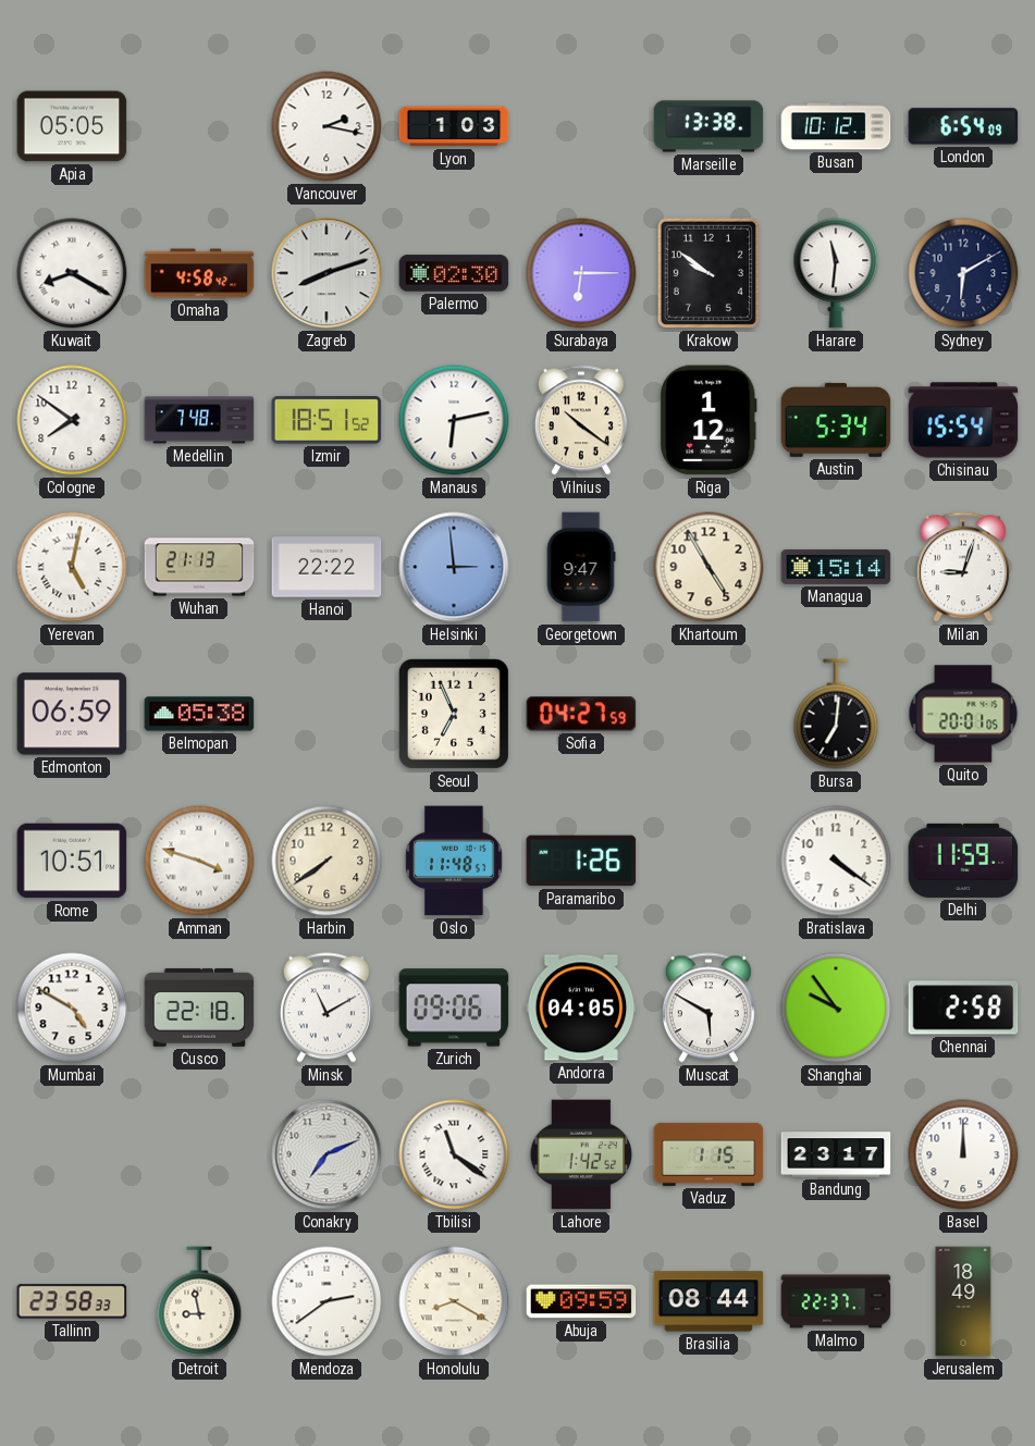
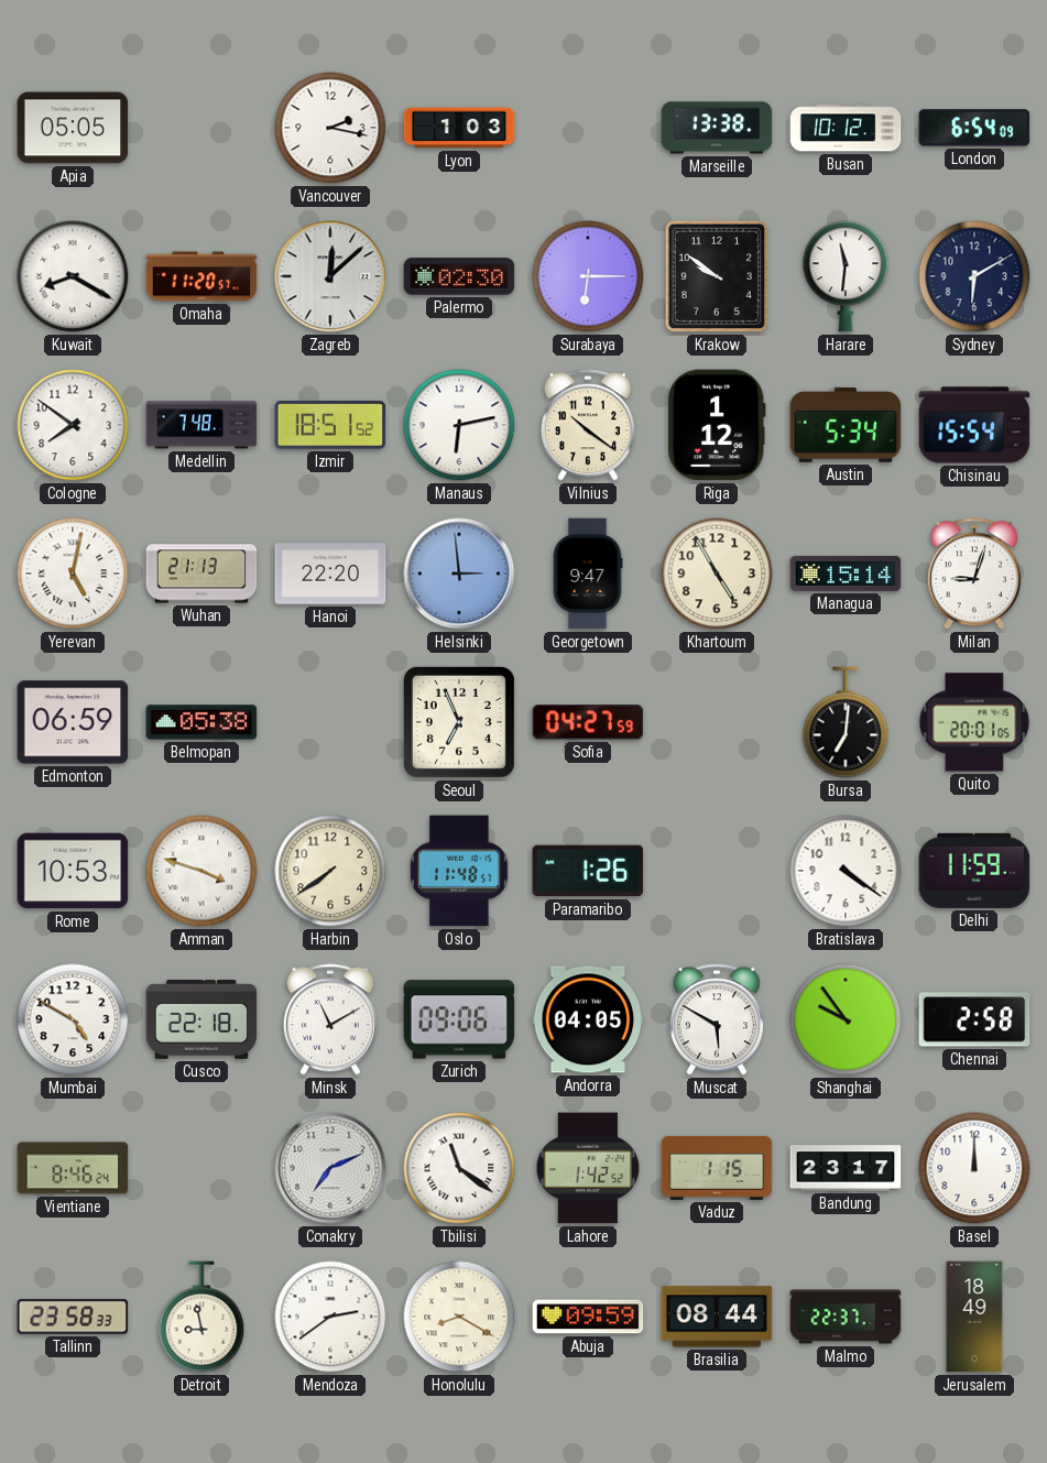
Omaha: 4:58 -> 11:20 (201, 276)
Zagreb: 8:12 -> 12:08 (330, 276)
Hanoi: 22:22 -> 22:20 (330, 574)
Rome: 10:51 -> 10:53 (73, 871)
Vientiane: none -> 8:46 (73, 1168)
